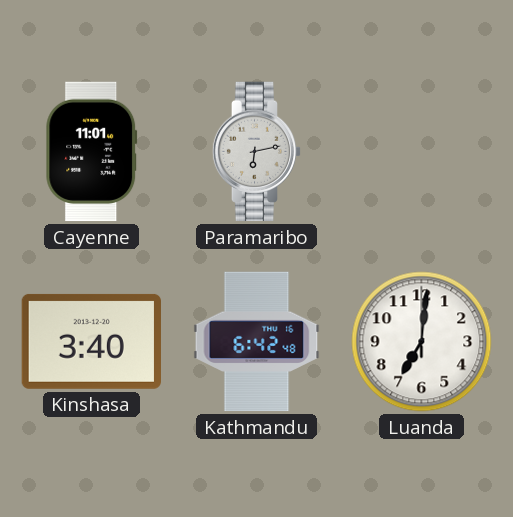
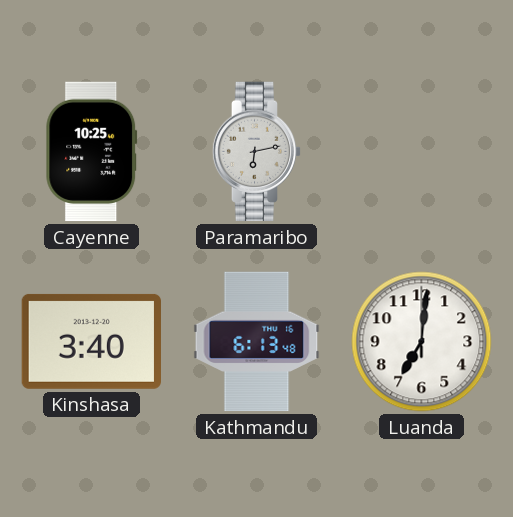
Cayenne: 11:01 -> 10:25 (92, 152)
Kathmandu: 6:42 -> 6:13 (257, 342)
